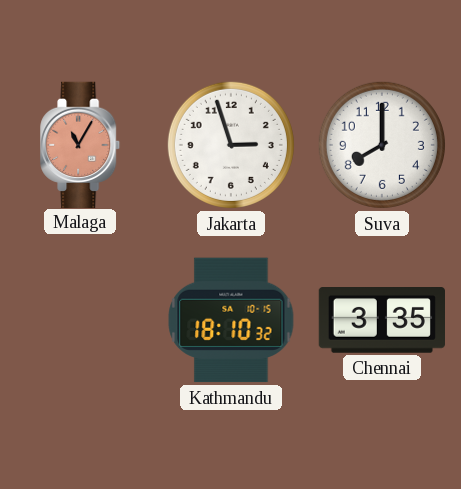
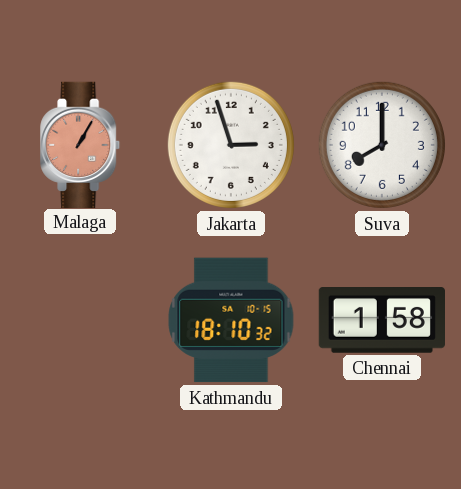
Malaga: 11:05 -> 1:05 (81, 144)
Chennai: 3:35 -> 1:58 (381, 320)
